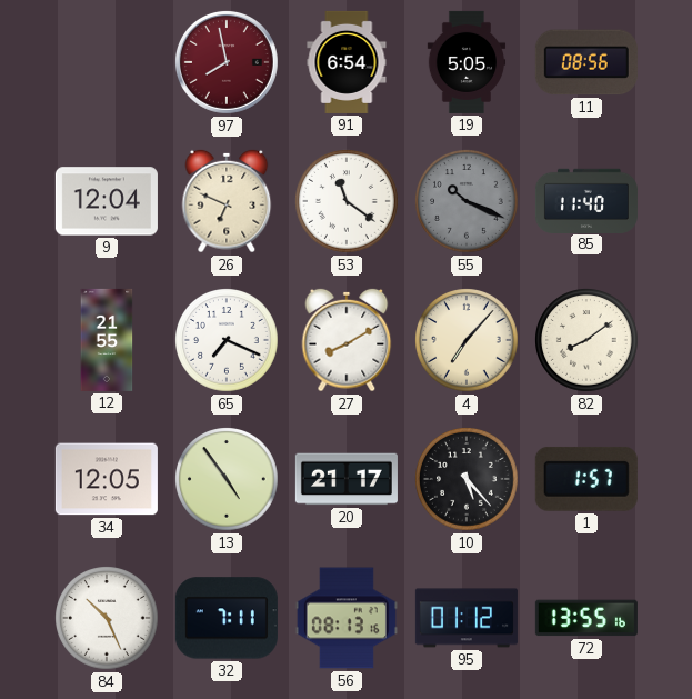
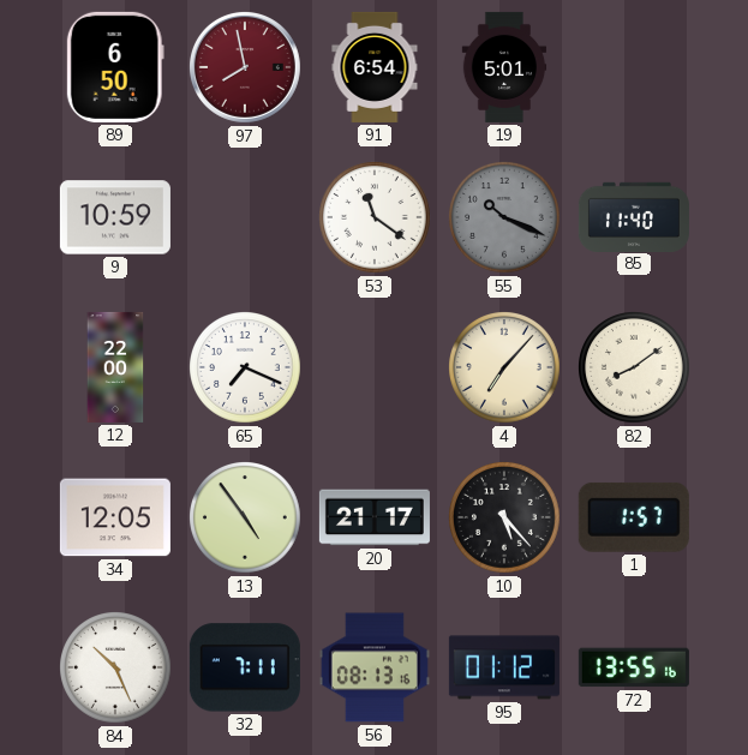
89: none -> 6:50 (115, 67)
19: 5:05 -> 5:01 (504, 67)
11: 08:56 -> none (586, 62)
9: 12:04 -> 10:59 (115, 217)
26: 6:49 -> none (227, 201)
12: 21:55 -> 22:00 (115, 367)
27: 8:10 -> none (347, 340)
